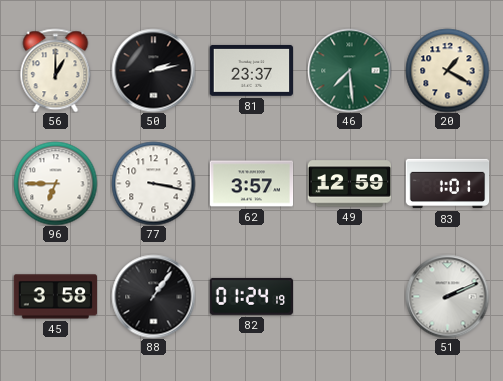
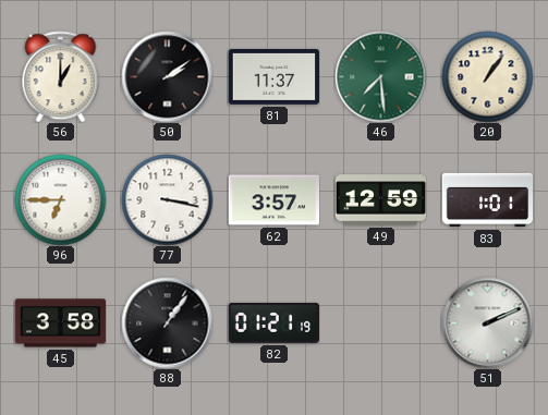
50: 2:13 -> 2:09 (167, 76)
81: 23:37 -> 11:37 (273, 77)
20: 1:20 -> 1:06 (487, 76)
82: 01:24 -> 01:21 (273, 322)
